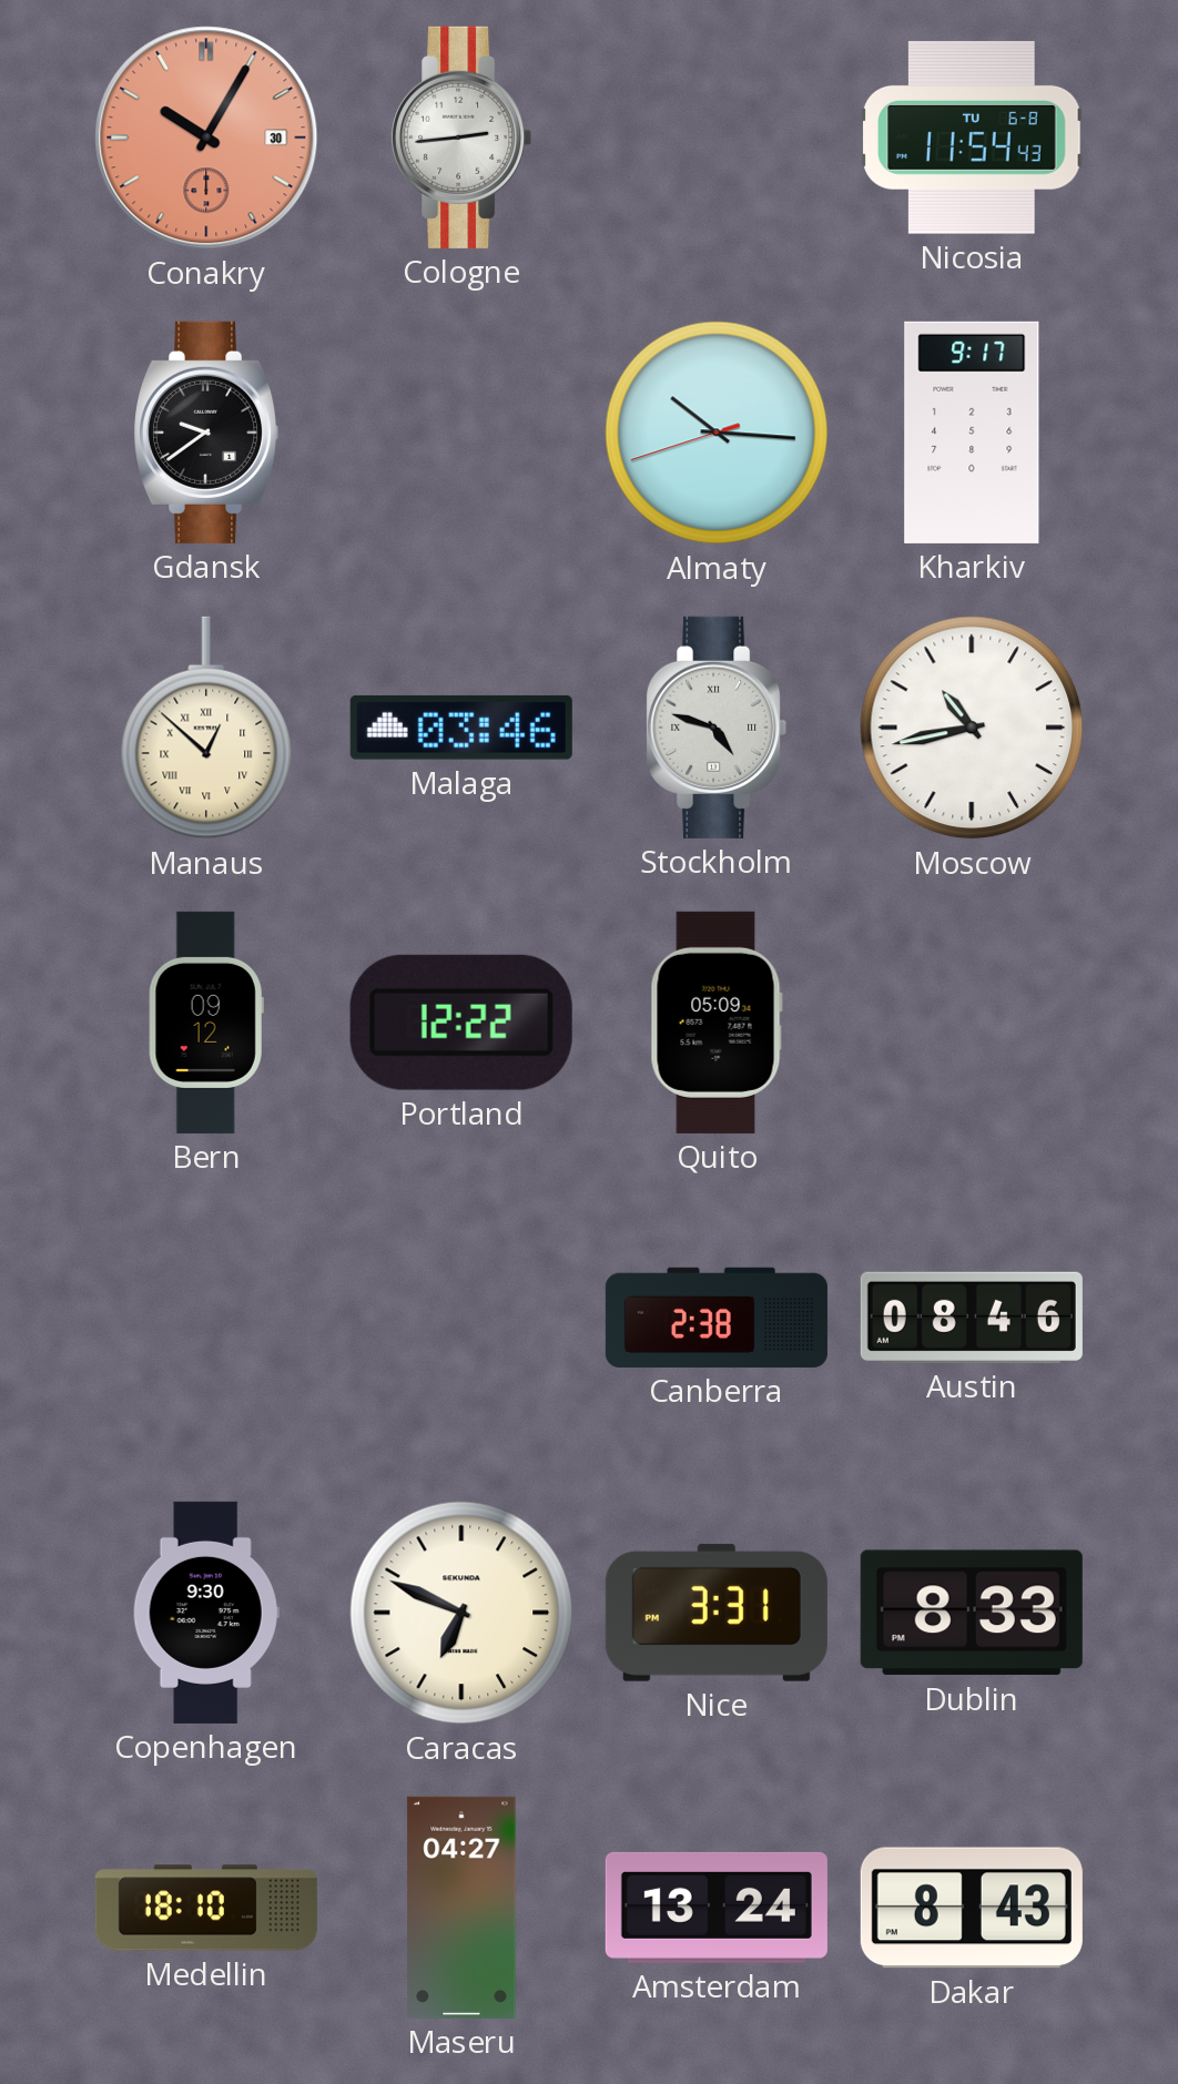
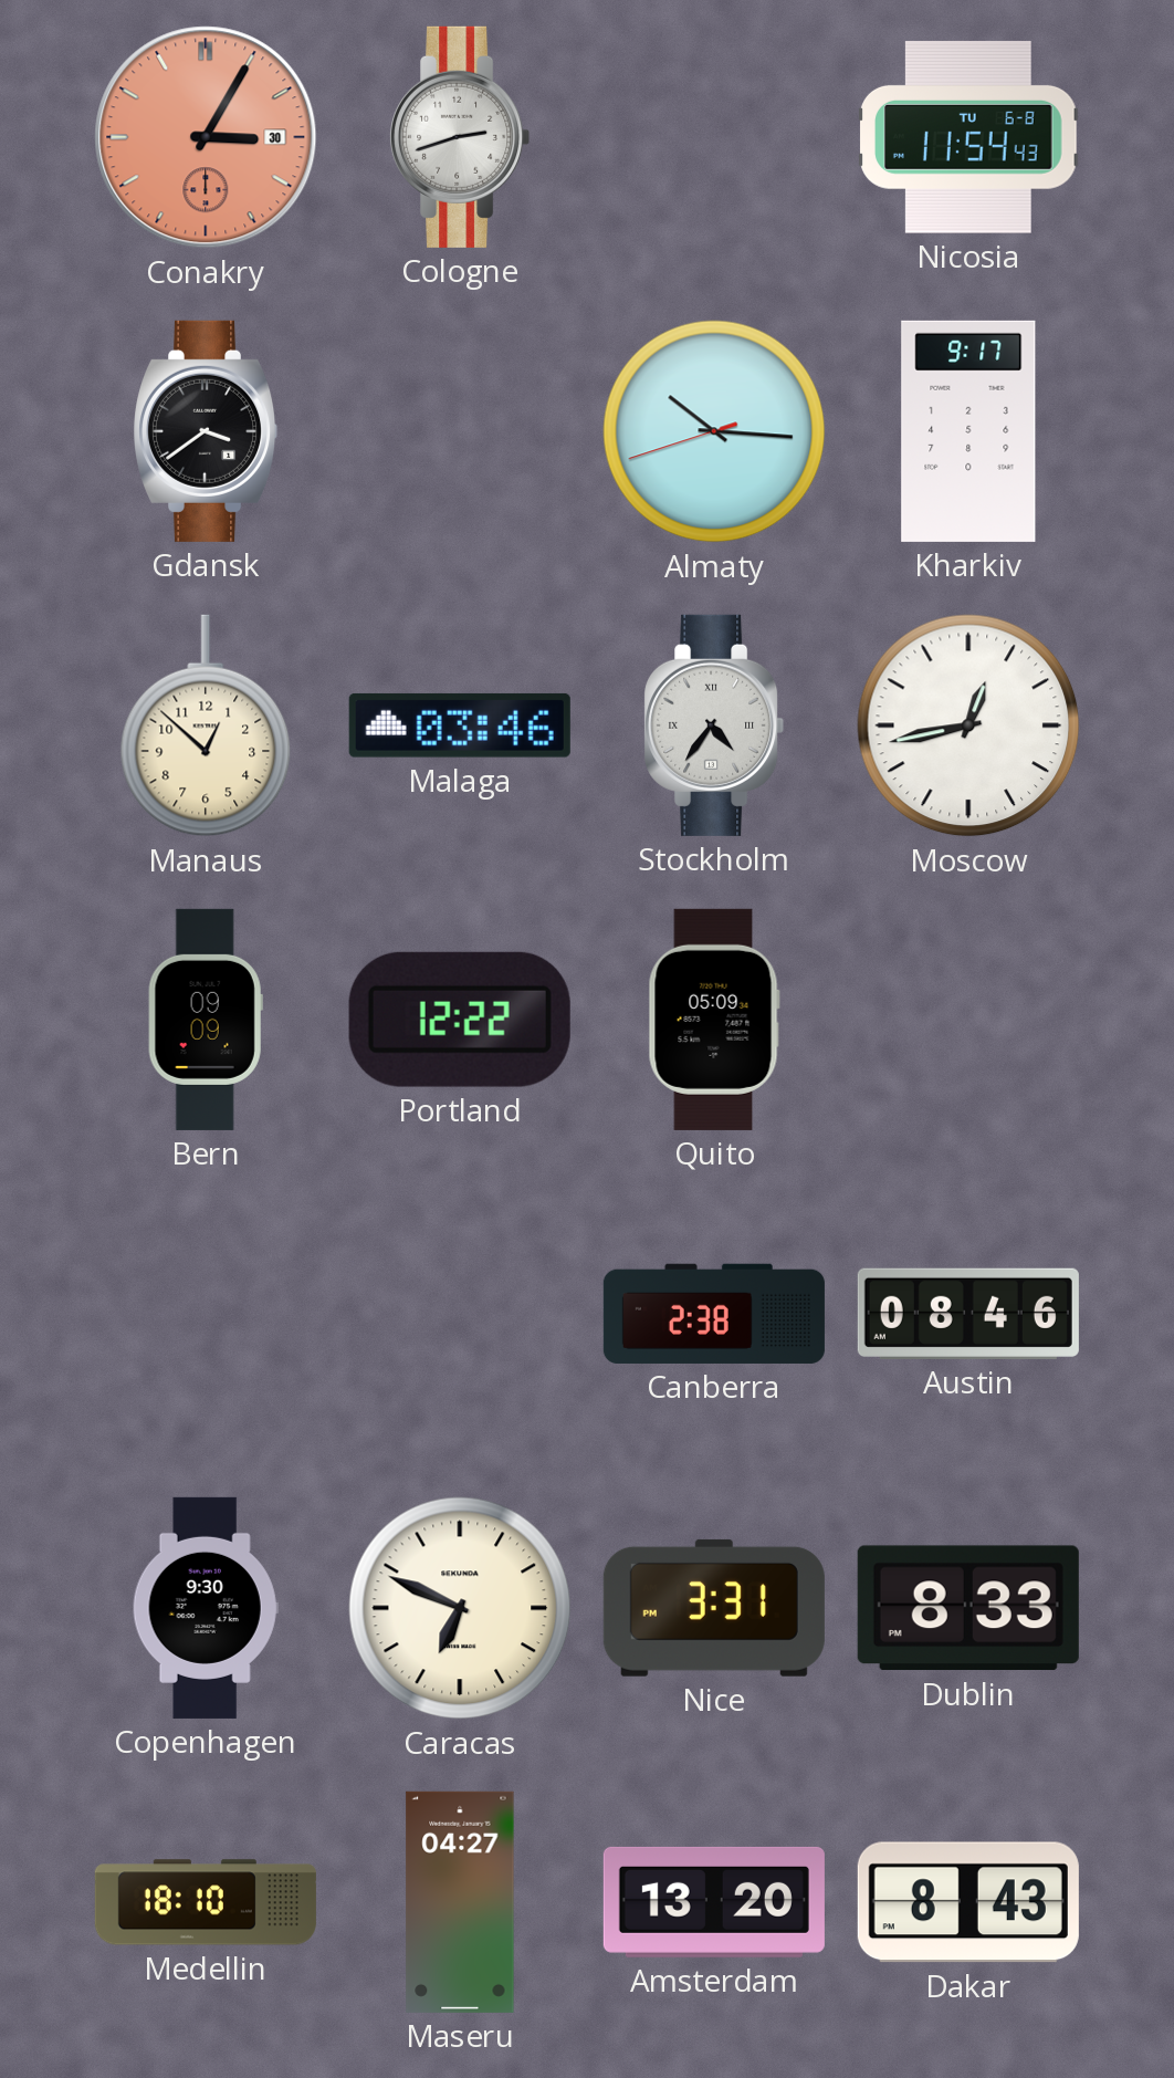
Conakry: 10:05 -> 3:05 (206, 137)
Cologne: 2:44 -> 2:42 (460, 137)
Gdansk: 9:39 -> 3:39 (207, 431)
Manaus numerals: Roman -> Arabic (206, 725)
Stockholm: 4:48 -> 4:36 (714, 725)
Moscow: 10:43 -> 12:43 (968, 725)
Bern: 09:12 -> 09:09 (206, 1020)
Amsterdam: 13:24 -> 13:20 (714, 1902)
